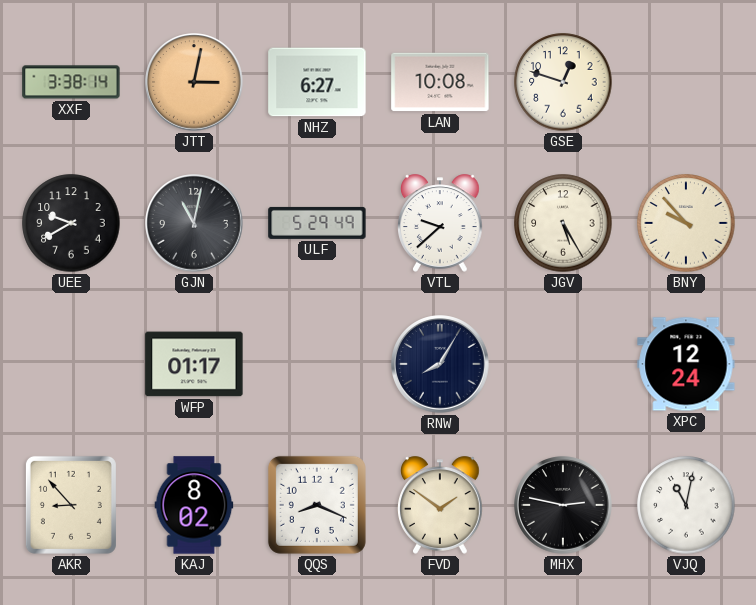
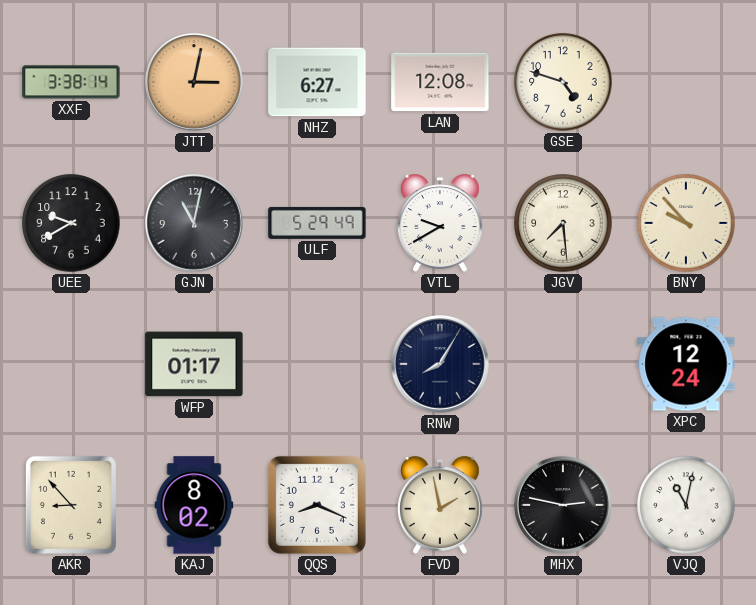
LAN: 10:08 -> 12:08 (440, 82)
GSE: 12:48 -> 4:48 (563, 82)
VTL: 9:38 -> 9:40 (441, 223)
JGV: 5:25 -> 7:29 (563, 223)
FVD: 1:51 -> 1:58 (441, 505)
